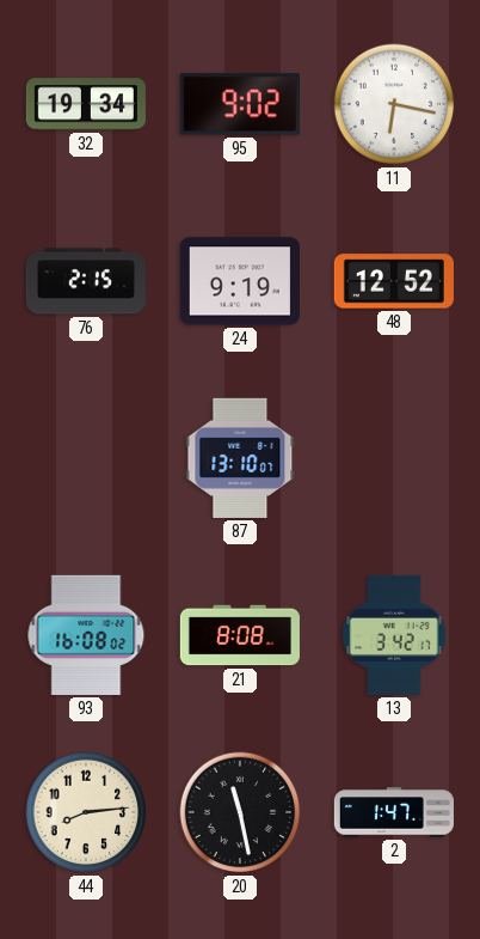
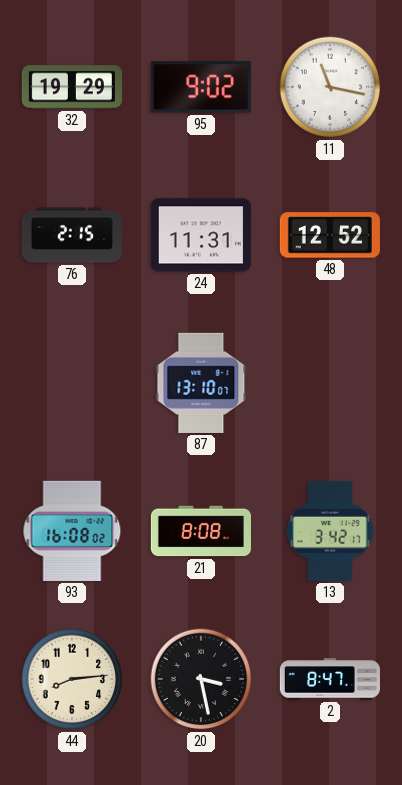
32: 19:34 -> 19:29 (72, 87)
11: 6:17 -> 11:17 (330, 87)
24: 9:19 -> 11:31 (201, 235)
20: 11:28 -> 3:28 (201, 679)
2: 1:47 -> 8:47 (330, 679)
